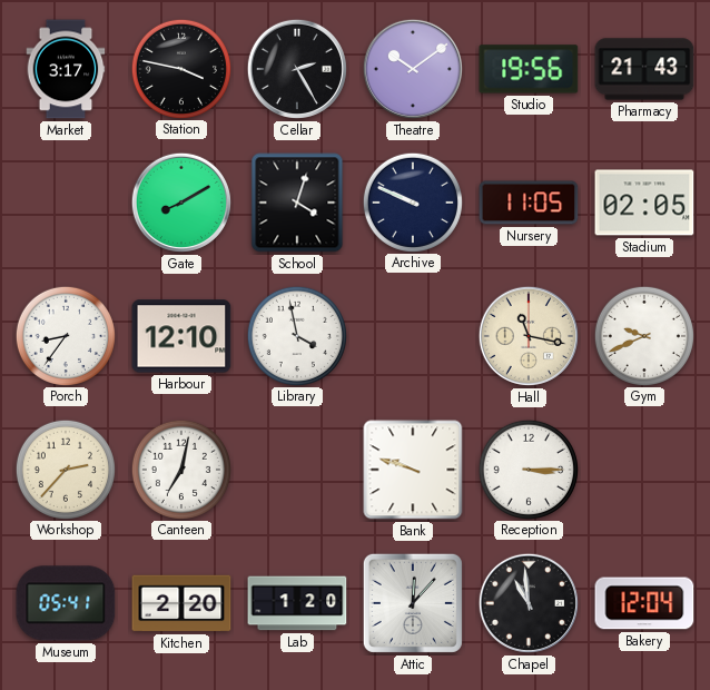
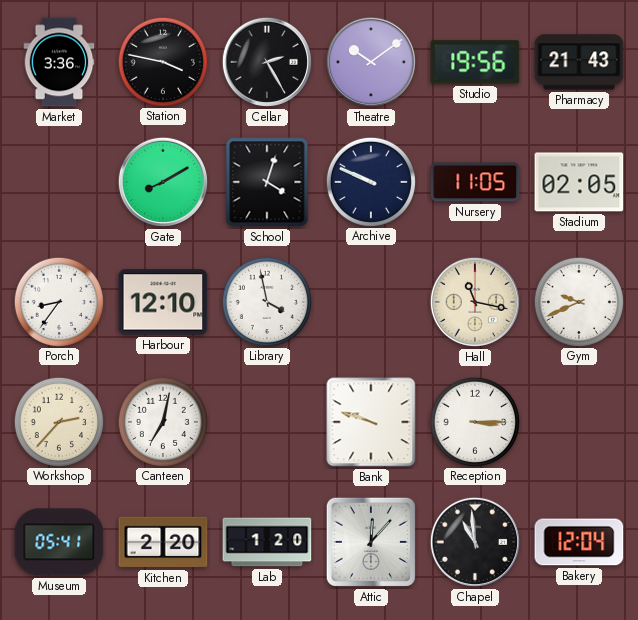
Market: 3:17 -> 3:36 (59, 62)
